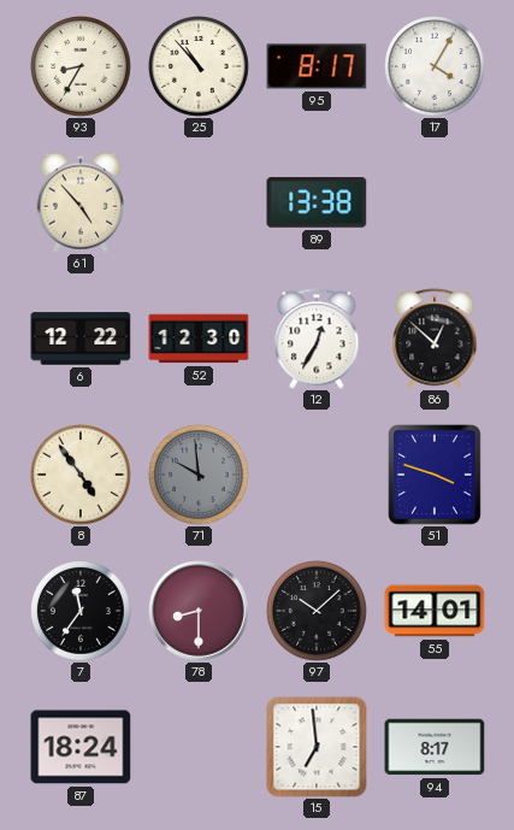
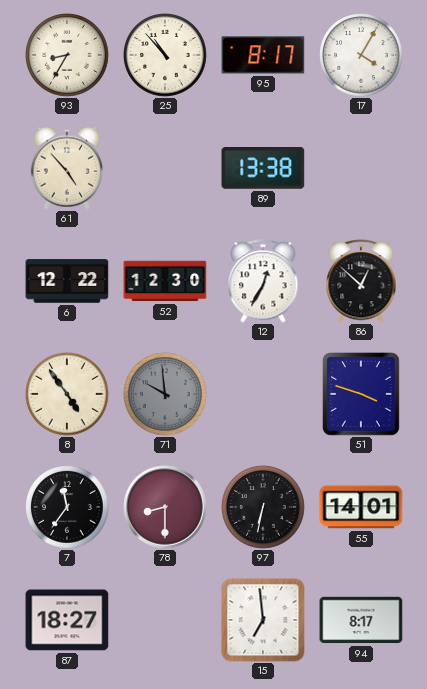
97: 10:08 -> 6:32 (264, 508)
87: 18:24 -> 18:27 (67, 620)
